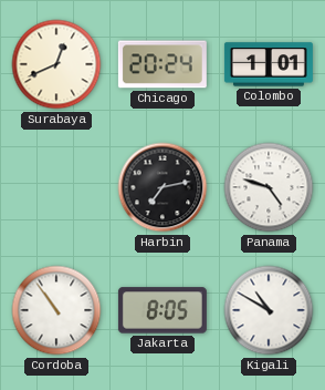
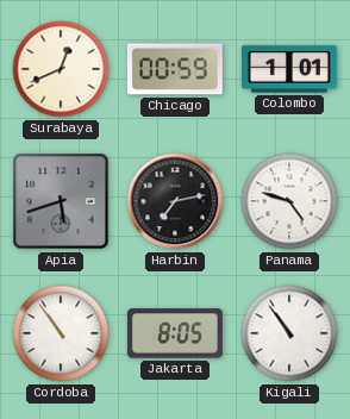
Chicago: 20:24 -> 00:59 (175, 69)
Apia: none -> 5:42 (61, 201)
Kigali: 10:50 -> 10:54 (289, 333)
